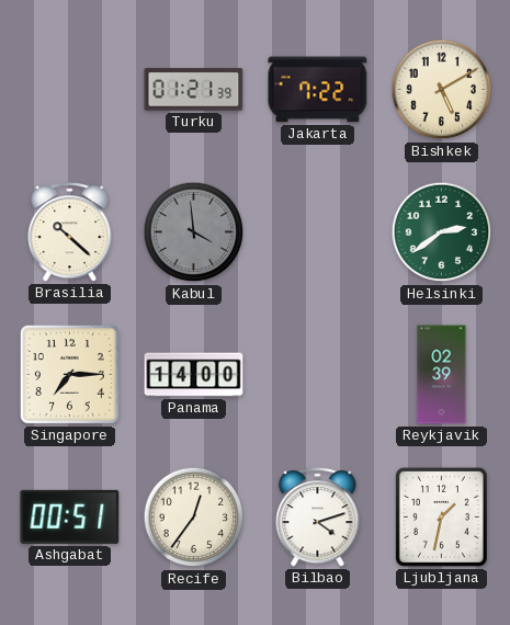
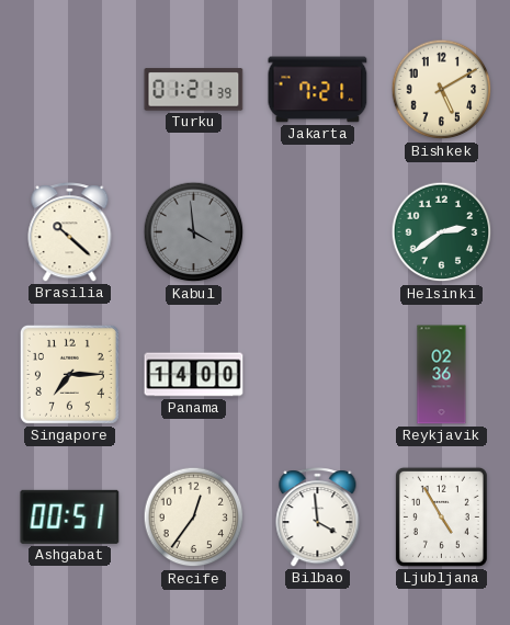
Jakarta: 7:22 -> 7:21 (318, 90)
Reykjavik: 02:39 -> 02:36 (442, 375)
Bilbao: 4:12 -> 3:59 (318, 518)
Ljubljana: 1:32 -> 4:55 (441, 516)
